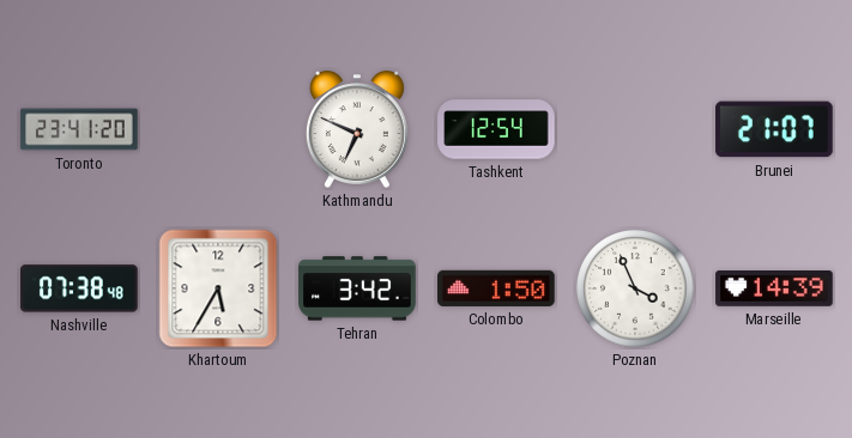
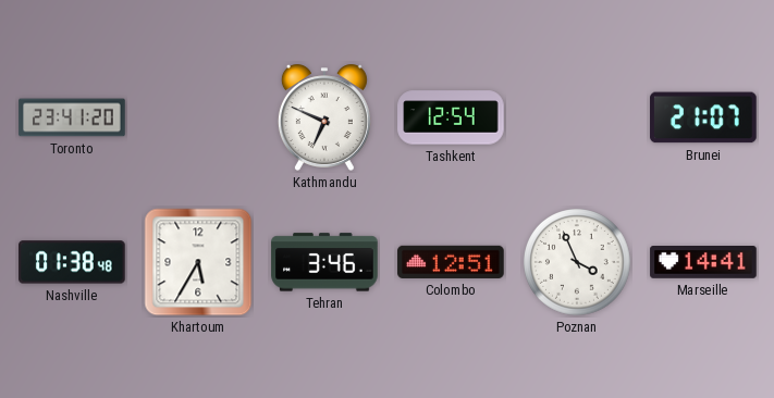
Nashville: 07:38 -> 01:38 (72, 262)
Tehran: 3:42 -> 3:46 (324, 262)
Colombo: 1:50 -> 12:51 (451, 262)
Marseille: 14:39 -> 14:41 (703, 263)
